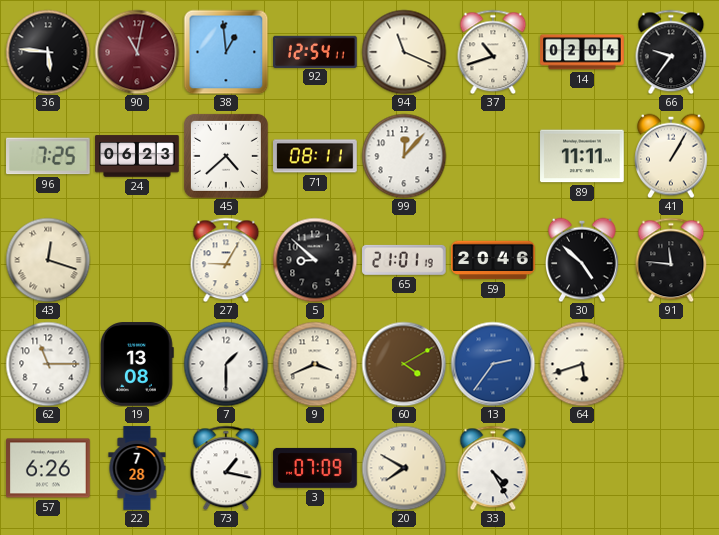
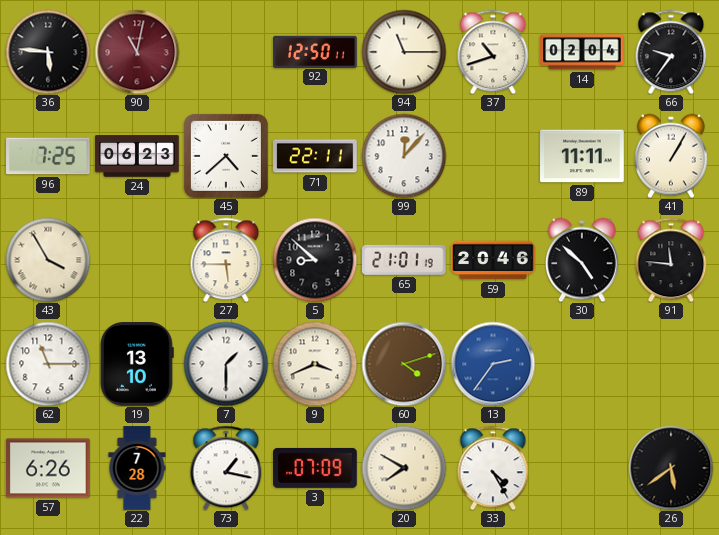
38: 12:59 -> none (226, 52)
92: 12:54 -> 12:50 (315, 51)
94: 11:19 -> 11:15 (404, 52)
71: 08:11 -> 22:11 (315, 156)
43: 12:18 -> 3:55 (48, 260)
27: 9:05 -> 5:45 (226, 260)
19: 13:08 -> 13:10 (138, 364)
60: 4:10 -> 4:12 (404, 364)
64: 5:42 -> none (582, 364)
26: none -> 5:39 (671, 468)
